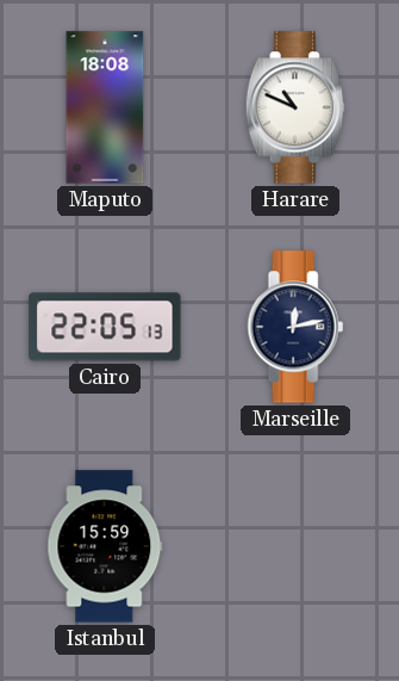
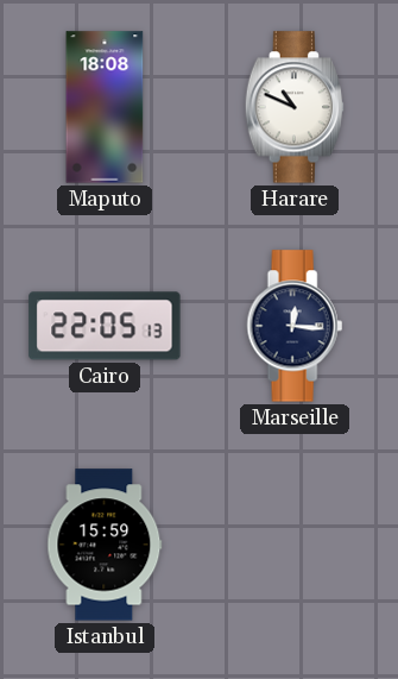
Marseille: 12:13 -> 12:16 (295, 326)
